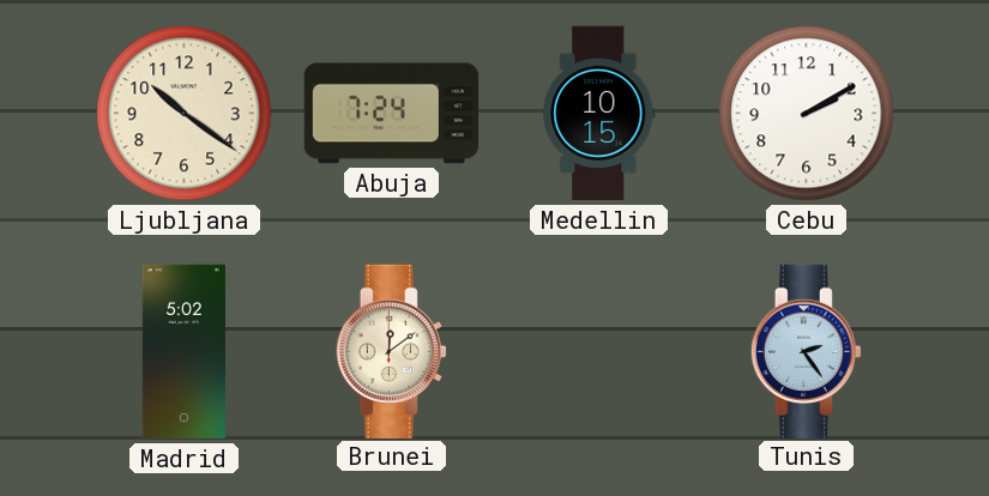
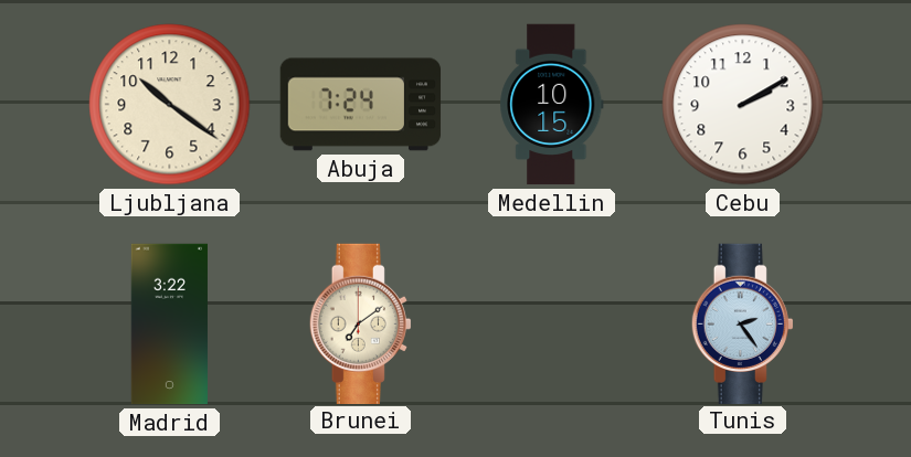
Madrid: 5:02 -> 3:22 (169, 325)
Brunei: 12:09 -> 7:09 (360, 323)
